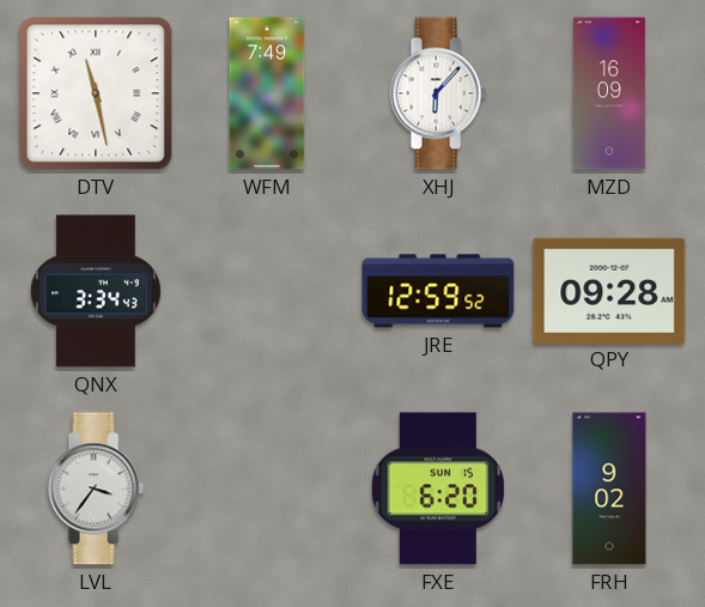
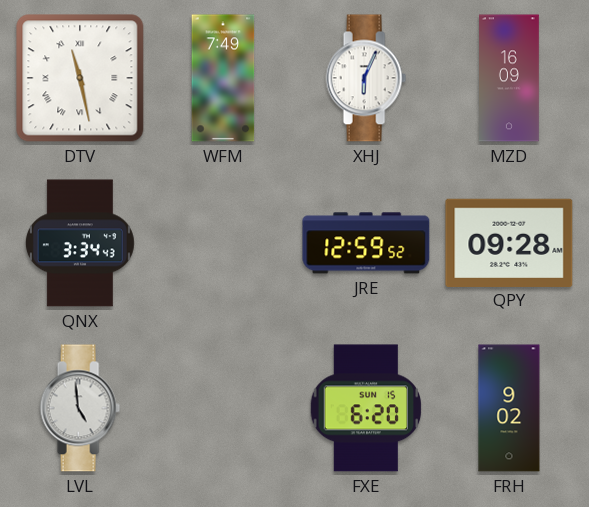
XHJ: 6:07 -> 6:04 (366, 78)
LVL: 3:36 -> 4:59 (80, 408)
